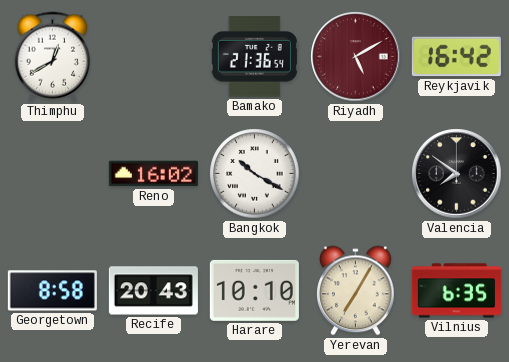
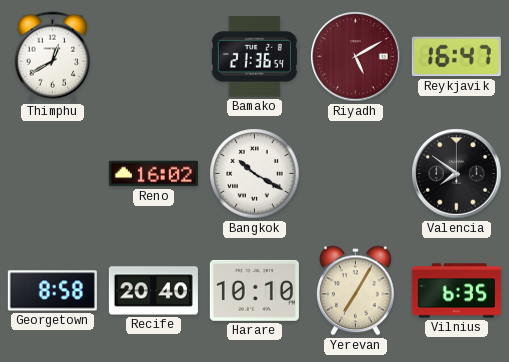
Reykjavik: 16:42 -> 16:47 (456, 57)
Recife: 20:43 -> 20:40 (153, 291)
